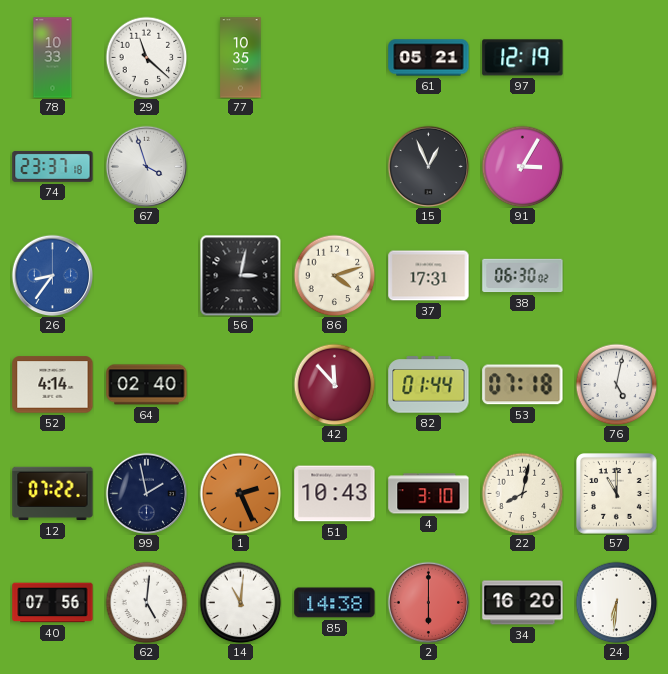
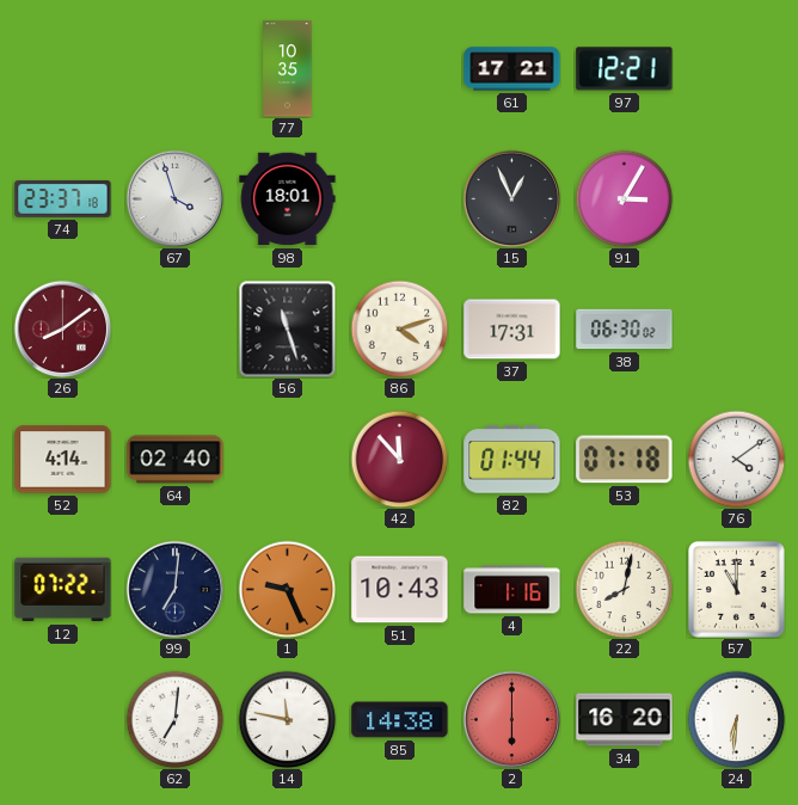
78: 10:33 -> none (53, 58)
29: 11:22 -> none (146, 57)
61: 05:21 -> 17:21 (512, 69)
97: 12:19 -> 12:21 (625, 69)
98: none -> 18:01 (288, 199)
26: 8:36 -> 8:09 (62, 328)
26 dial: blue -> burgundy (62, 328)
56: 3:02 -> 11:27 (287, 328)
76: 5:02 -> 4:09 (736, 459)
99: 1:58 -> 7:01 (174, 589)
1: 2:26 -> 9:26 (287, 589)
4: 3:10 -> 1:16 (512, 590)
40: 07:56 -> none (53, 603)
62: 5:01 -> 7:01 (174, 719)
14: 11:01 -> 11:47 (287, 719)
